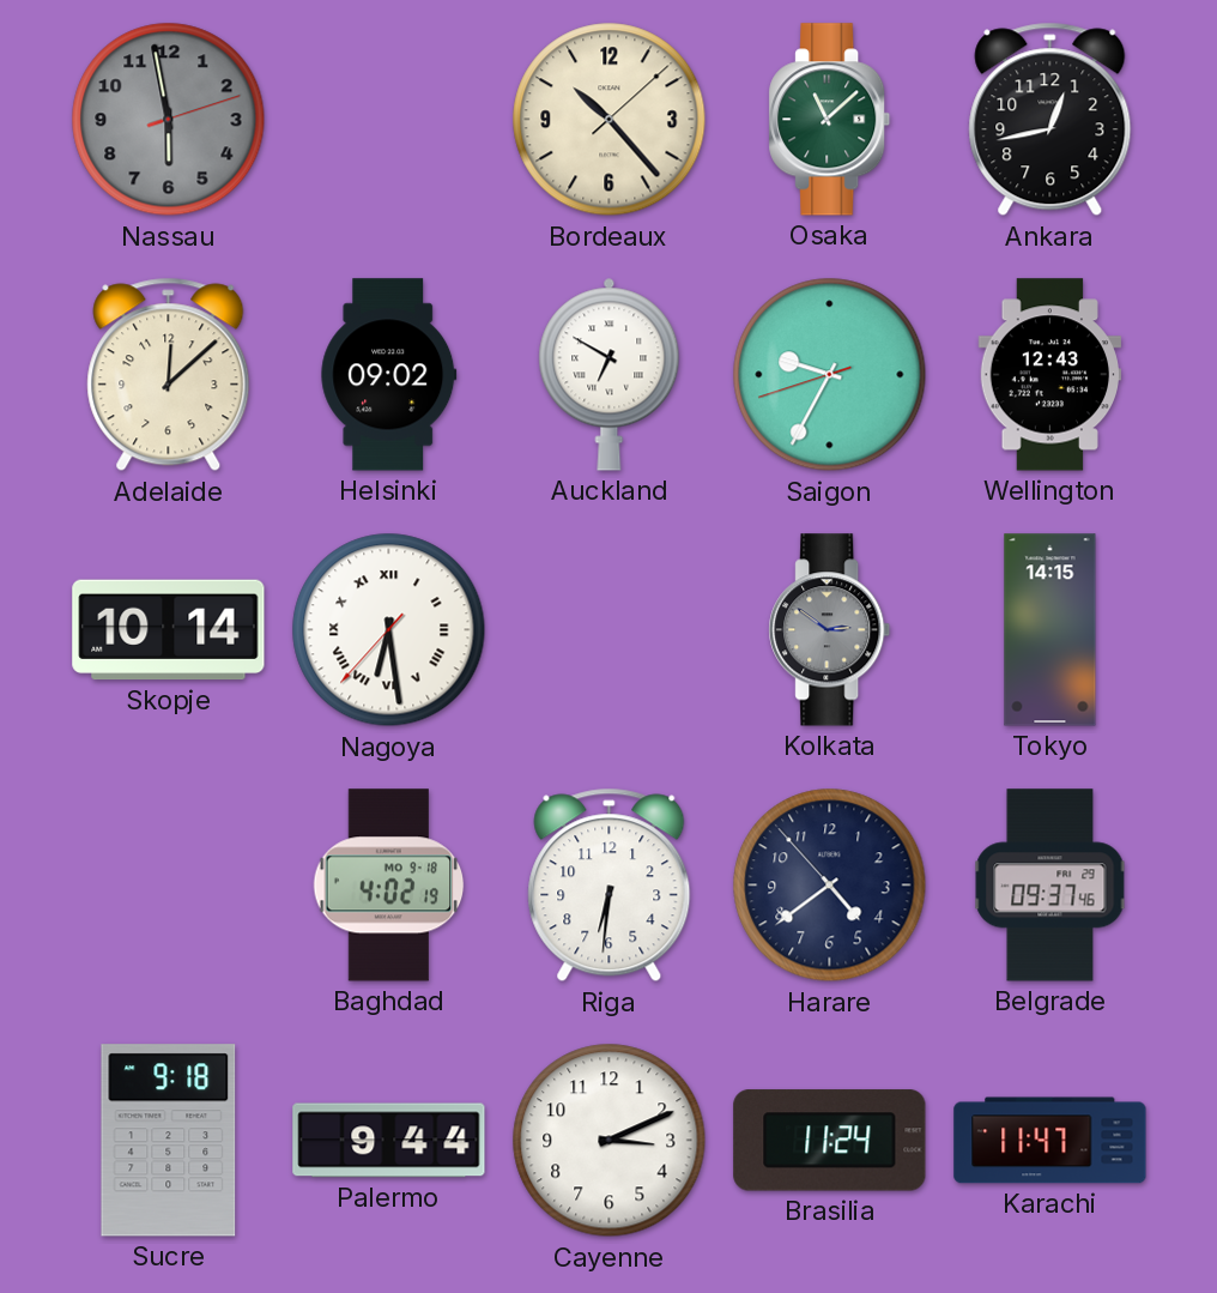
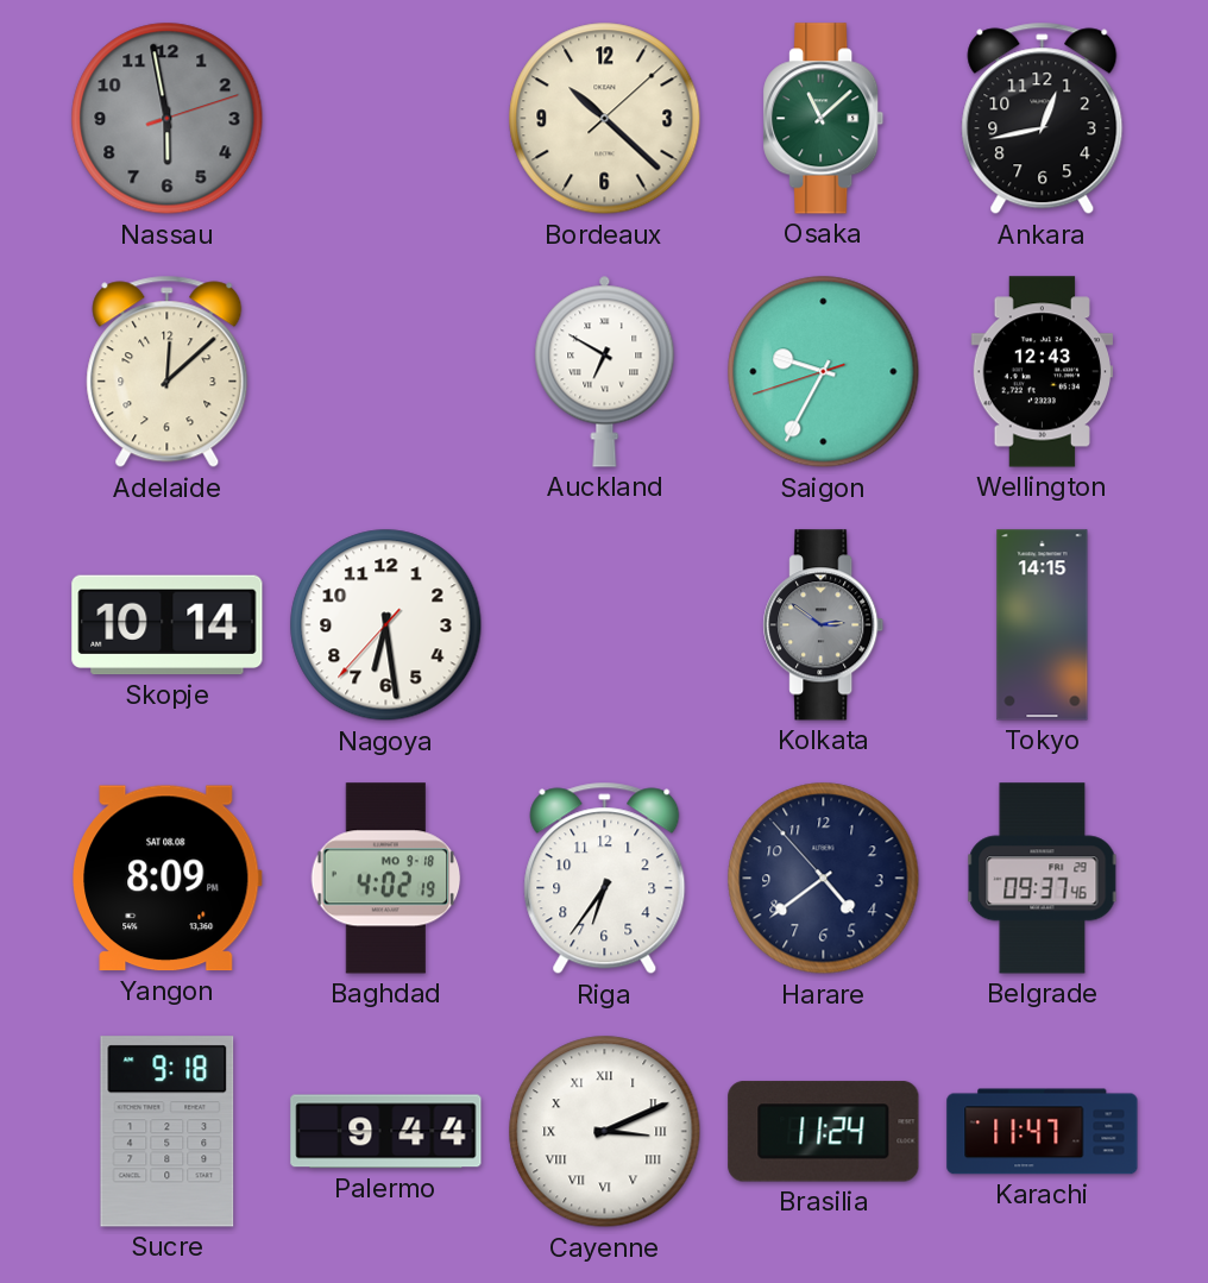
Bordeaux: 10:23 -> 10:22 (605, 119)
Helsinki: 09:02 -> none (389, 375)
Nagoya numerals: Roman -> Arabic (386, 625)
Yangon: none -> 8:09 (168, 879)
Riga: 6:31 -> 6:36 (605, 879)
Cayenne numerals: Arabic -> Roman (605, 1132)
